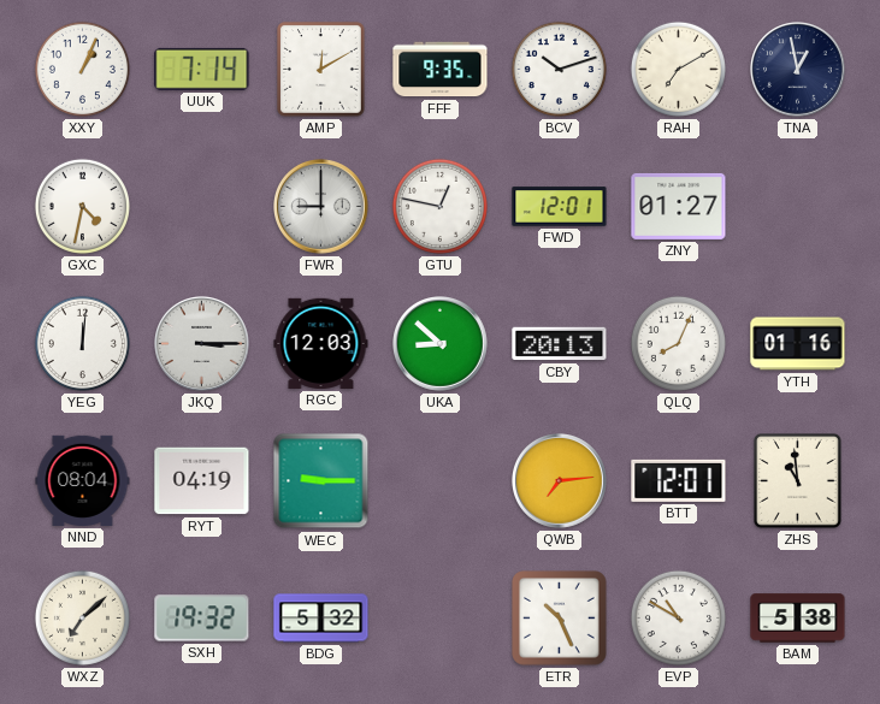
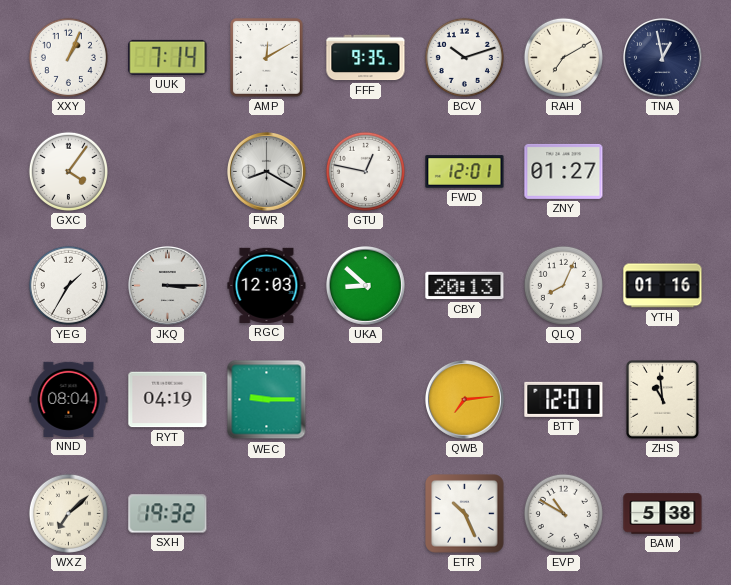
GXC: 4:32 -> 4:06 (68, 171)
FWR: 9:00 -> 8:20 (267, 172)
YEG: 12:01 -> 1:35 (68, 285)
BDG: 5:32 -> none (321, 619)
